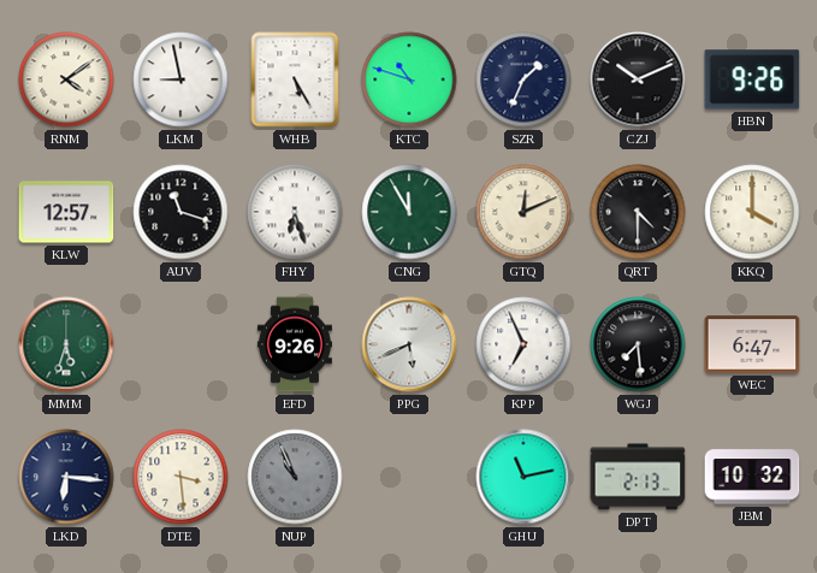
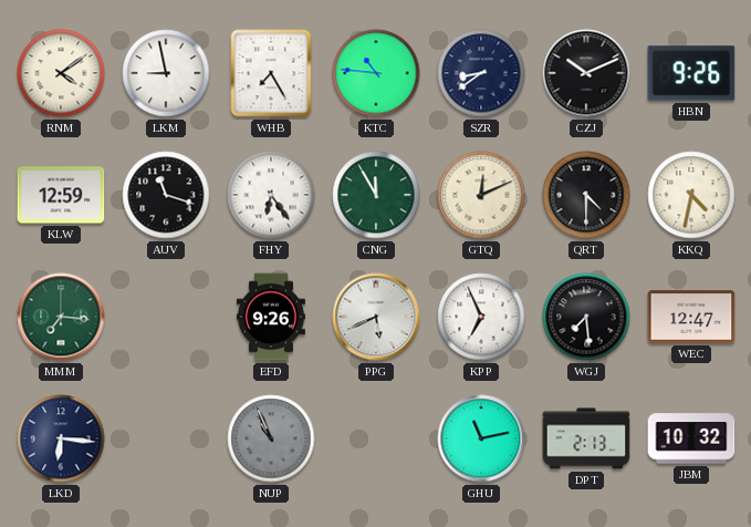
WHB: 5:25 -> 7:25 (271, 73)
KTC: 10:48 -> 10:46 (376, 73)
SZR: 1:34 -> 8:39 (481, 73)
KLW: 12:57 -> 12:59 (61, 195)
FHY: 6:27 -> 6:24 (271, 195)
KKQ: 4:00 -> 4:32 (691, 195)
MMM: 5:33 -> 7:16 (61, 317)
WEC: 6:47 -> 12:47 (691, 317)
DTE: 3:29 -> none (180, 477)
